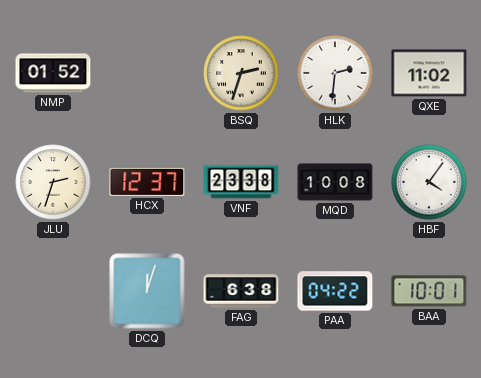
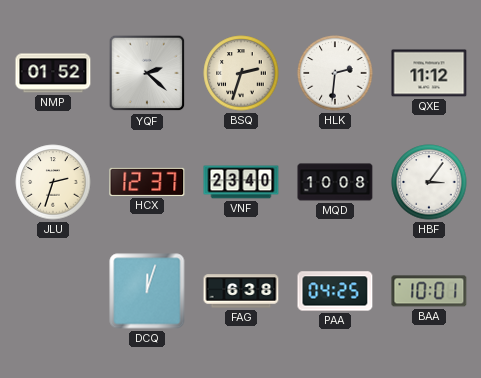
YQF: none -> 2:22 (147, 73)
QXE: 11:02 -> 11:12 (429, 73)
VNF: 23:38 -> 23:40 (241, 182)
HBF: 4:06 -> 3:06 (429, 182)
PAA: 04:22 -> 04:25 (335, 291)
